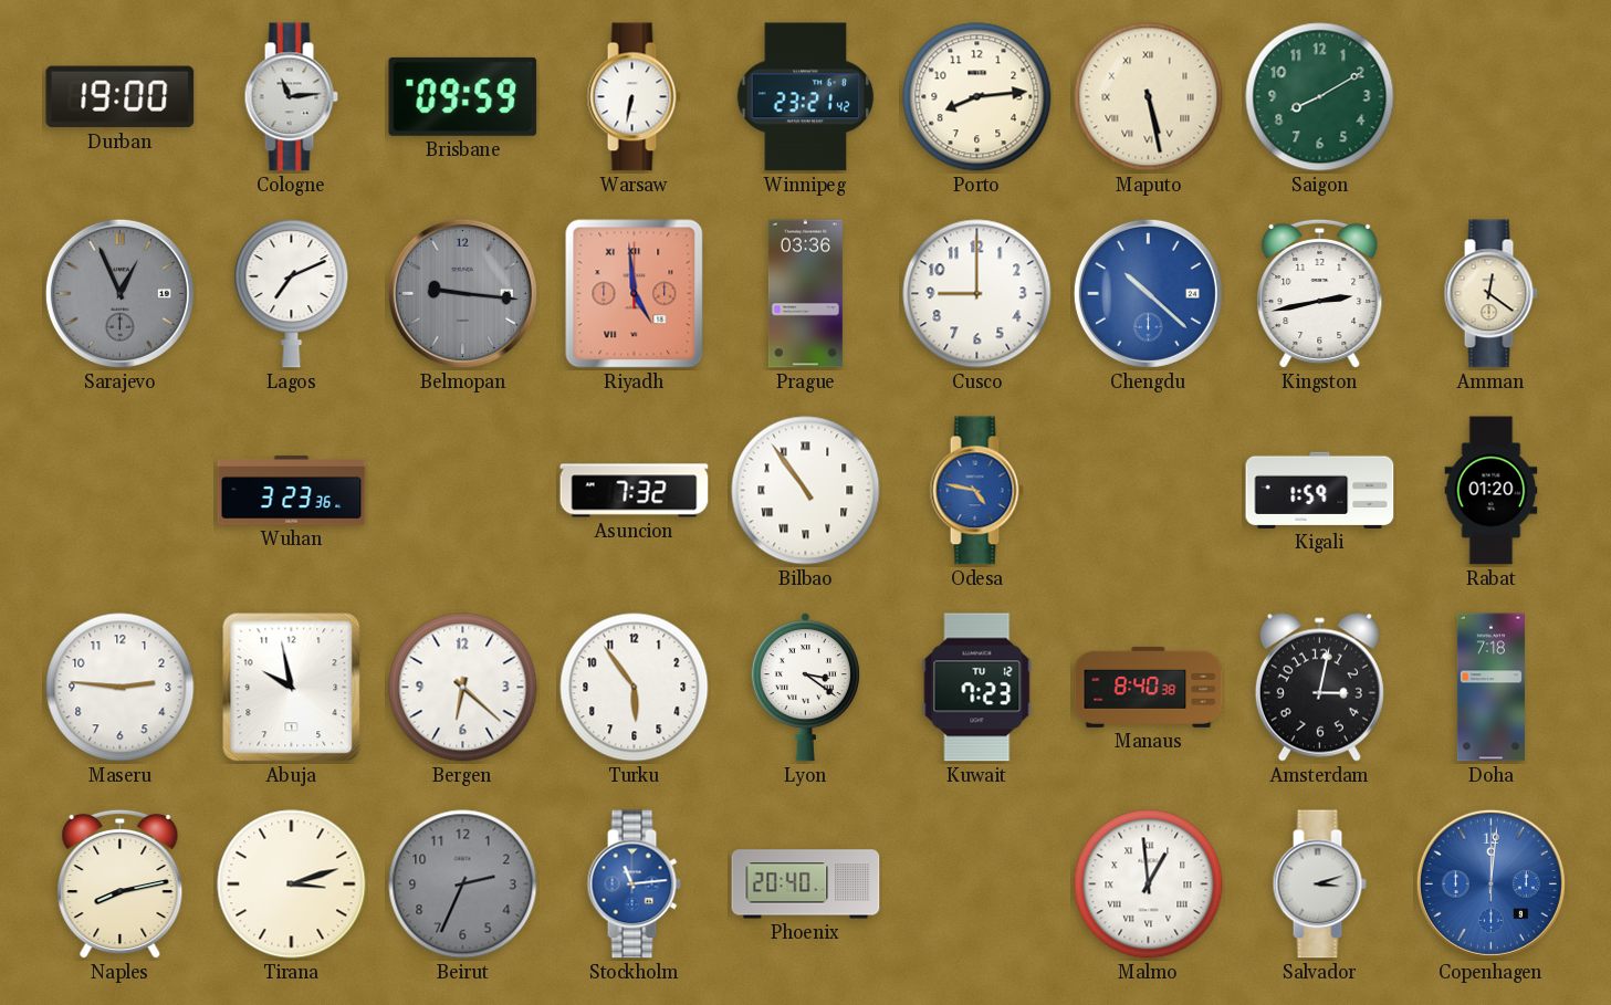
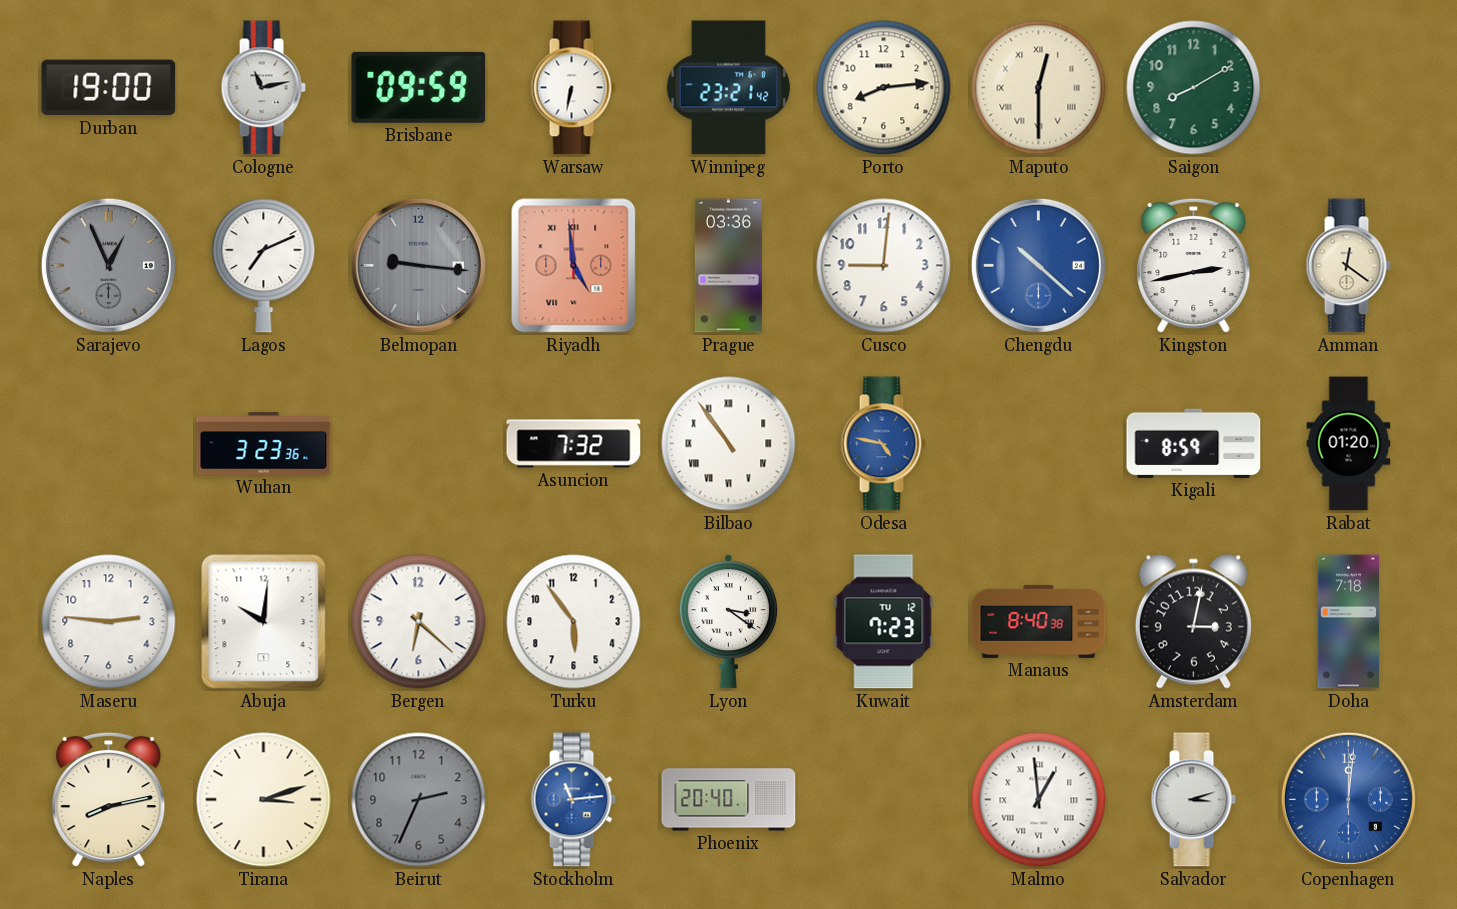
Cologne: 11:14 -> 11:13 (263, 88)
Maputo: 5:28 -> 12:30 (1039, 88)
Cusco: 9:00 -> 9:01 (884, 266)
Kigali: 1:59 -> 8:59 (1194, 443)
Abuja: 9:58 -> 10:01 (264, 622)
